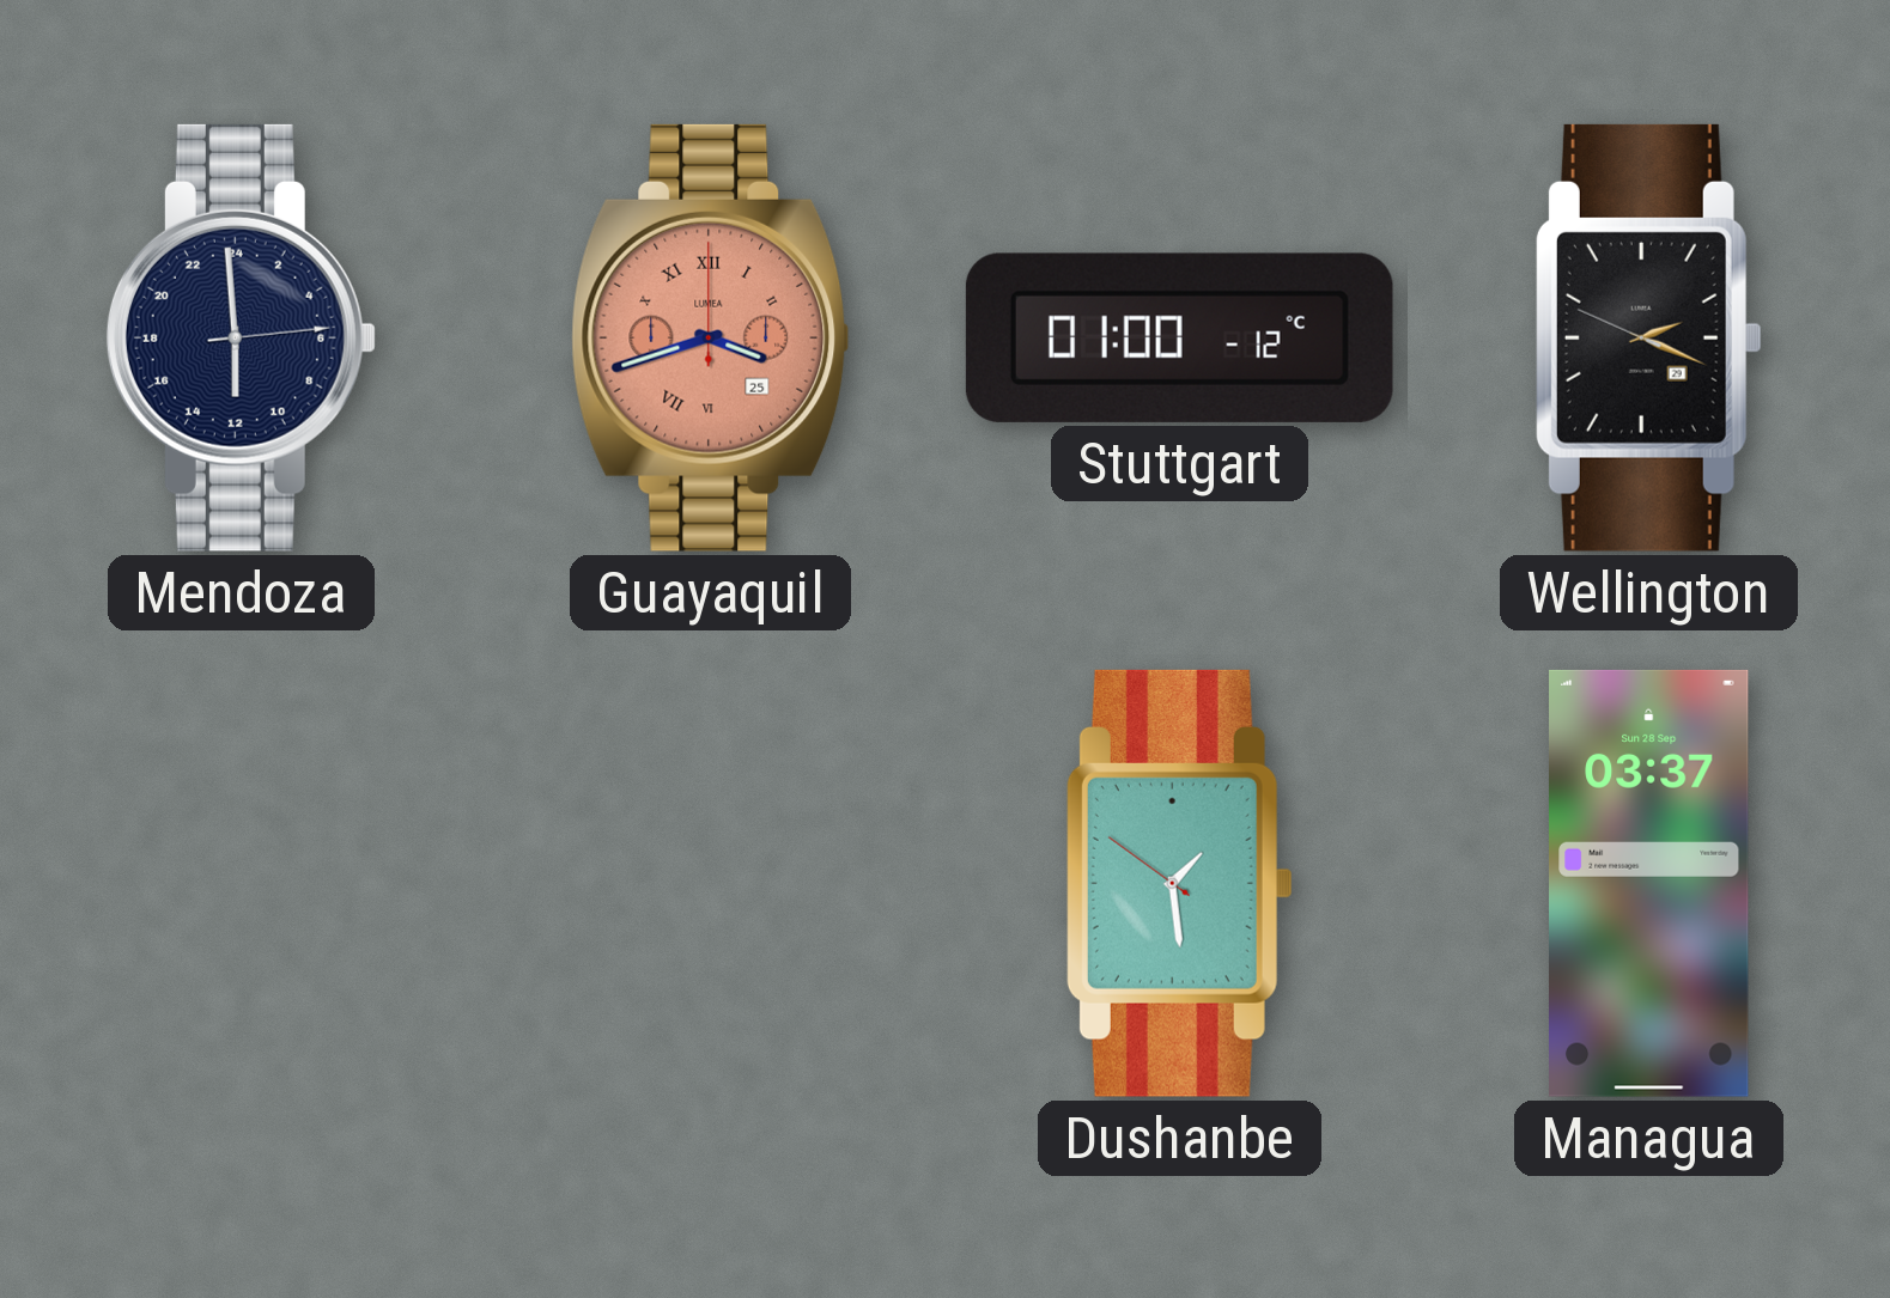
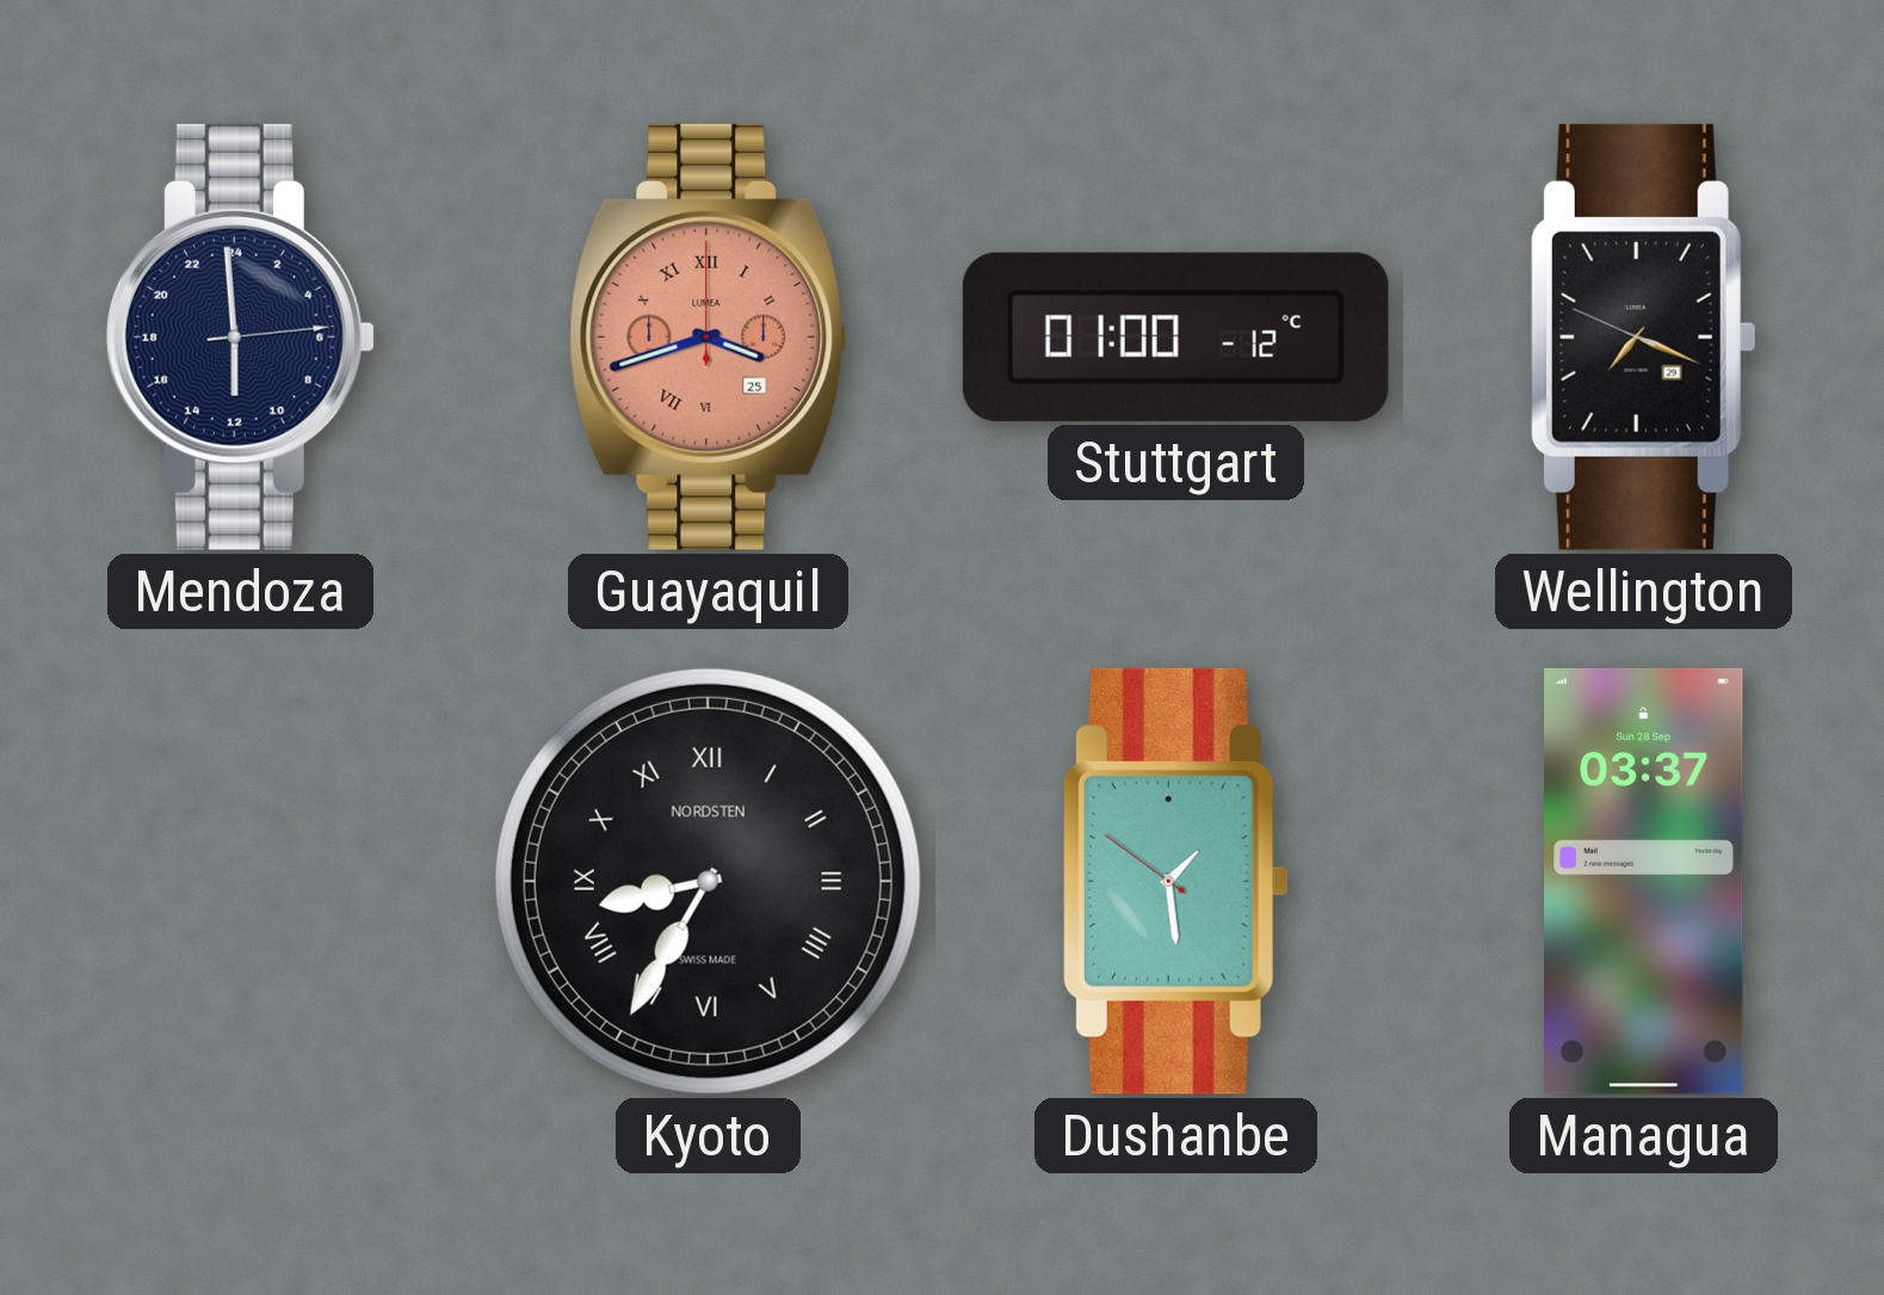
Wellington: 2:18 -> 7:18 (1643, 337)
Kyoto: none -> 8:35 (708, 881)
